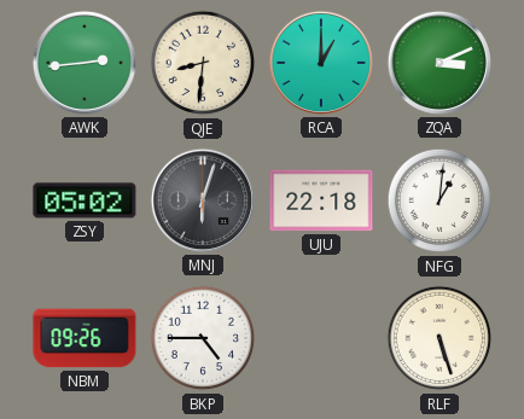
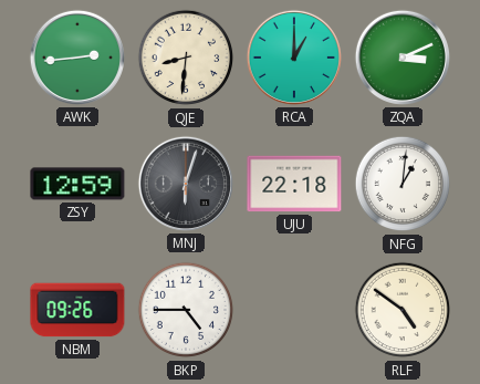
ZSY: 05:02 -> 12:59 (77, 184)
RLF: 5:27 -> 4:51 (403, 310)
